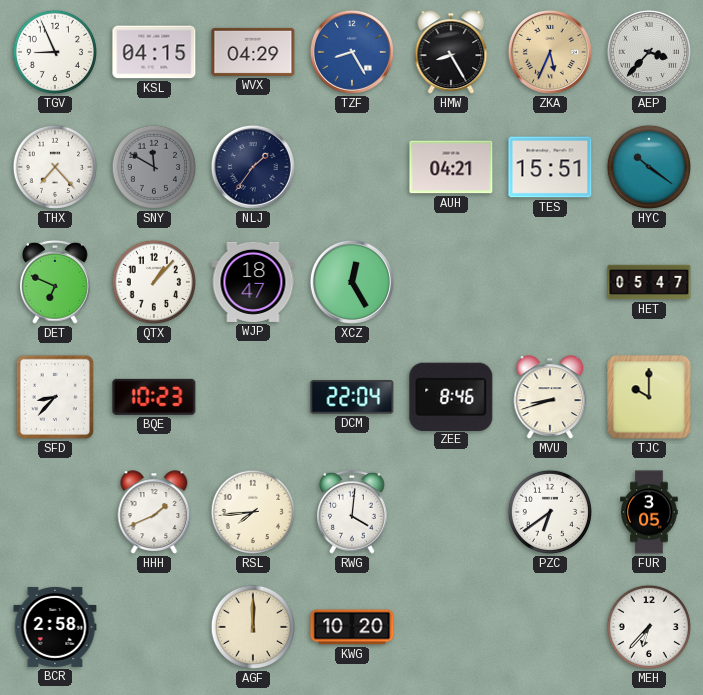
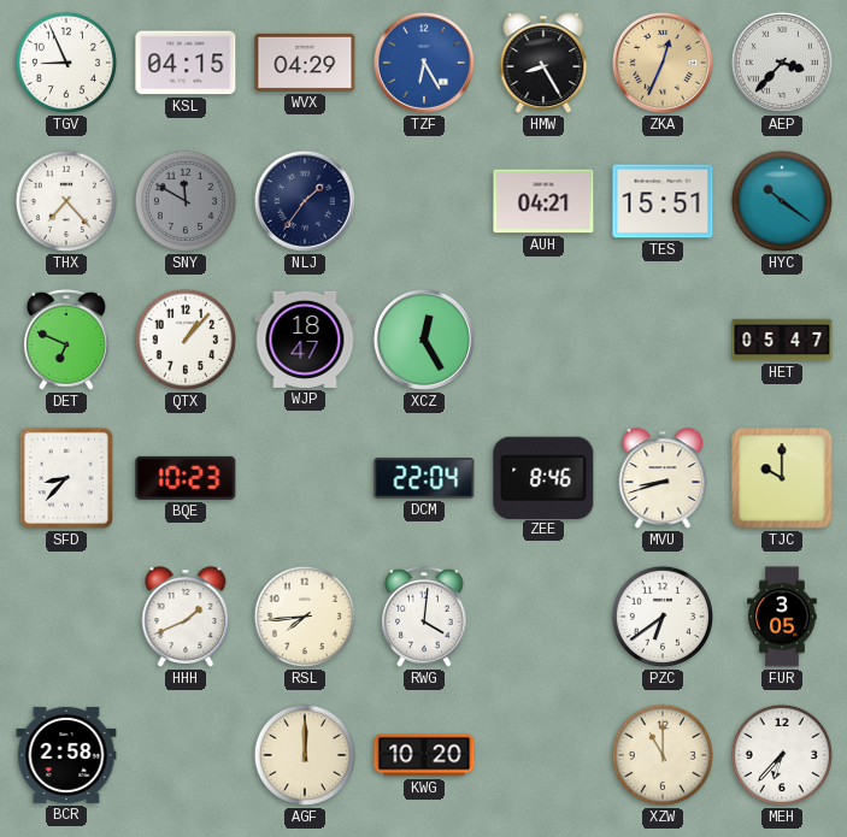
TZF: 8:25 -> 6:25 (424, 63)
ZKA: 5:34 -> 12:34 (663, 63)
XZW: none -> 11:00 (663, 755)
